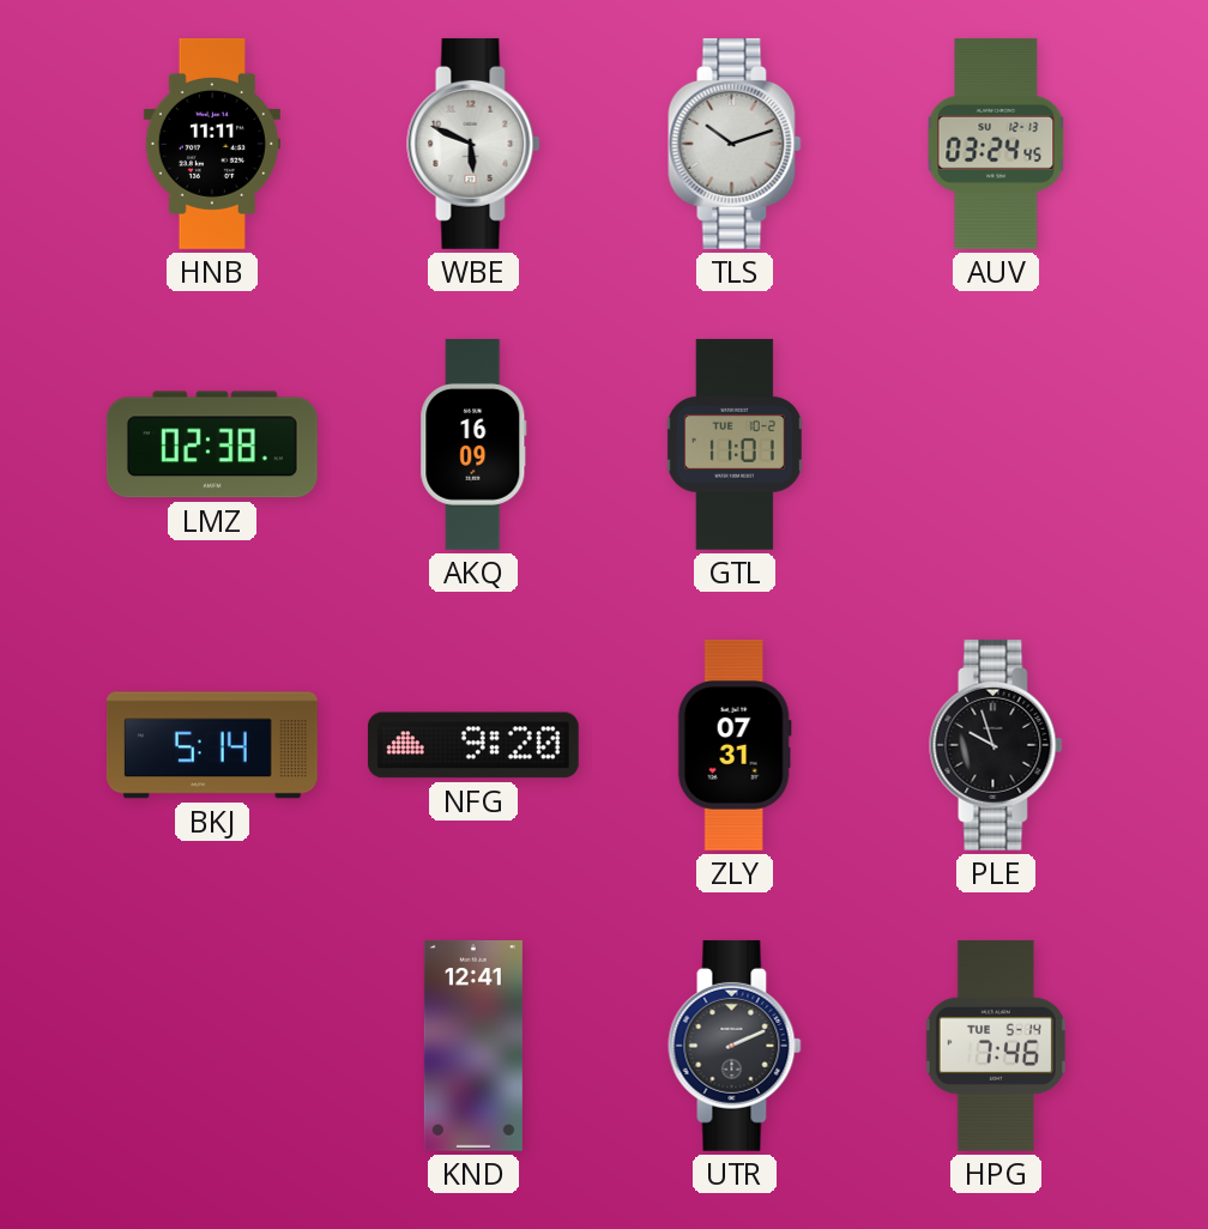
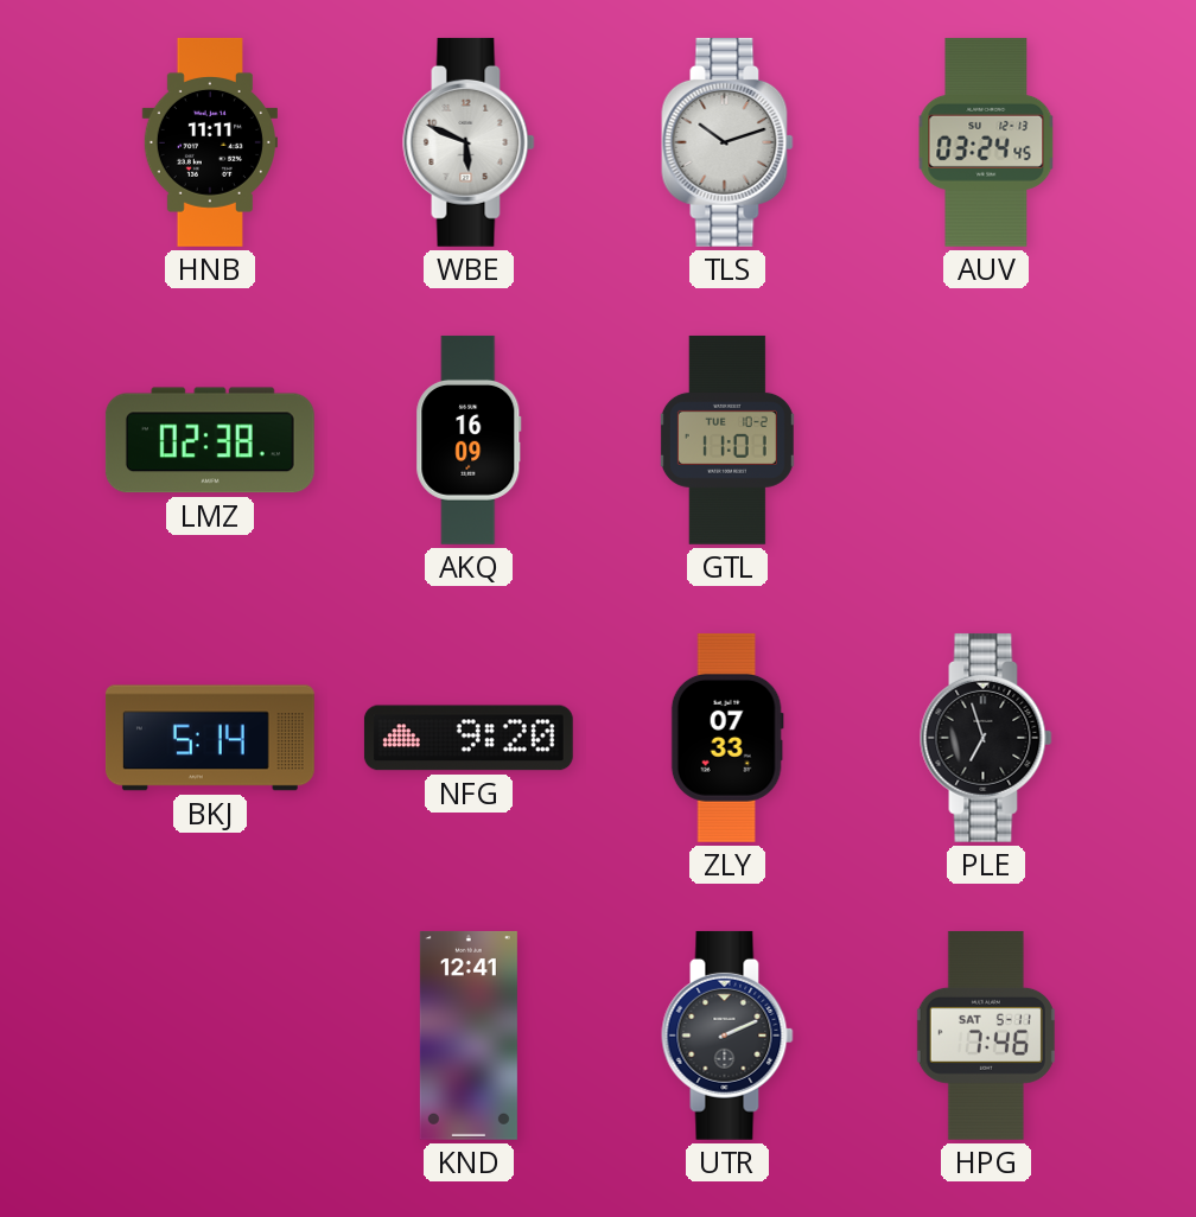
ZLY: 07:31 -> 07:33 (727, 738)
PLE: 9:57 -> 6:57 (986, 738)
HPG date: TUE 5-14 -> SAT 5-11 (986, 1036)
